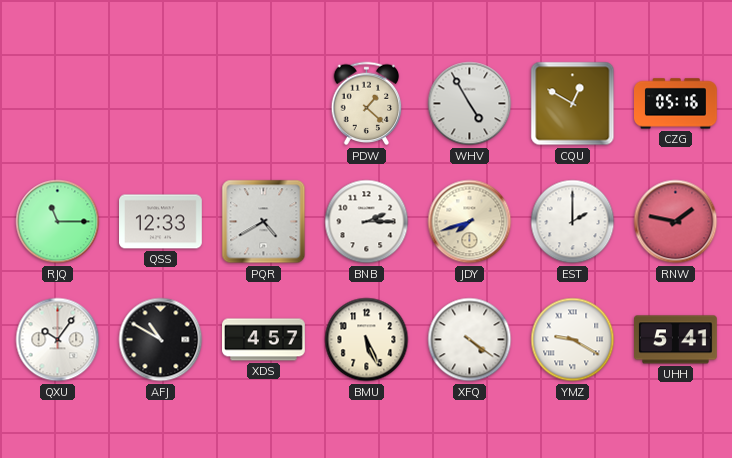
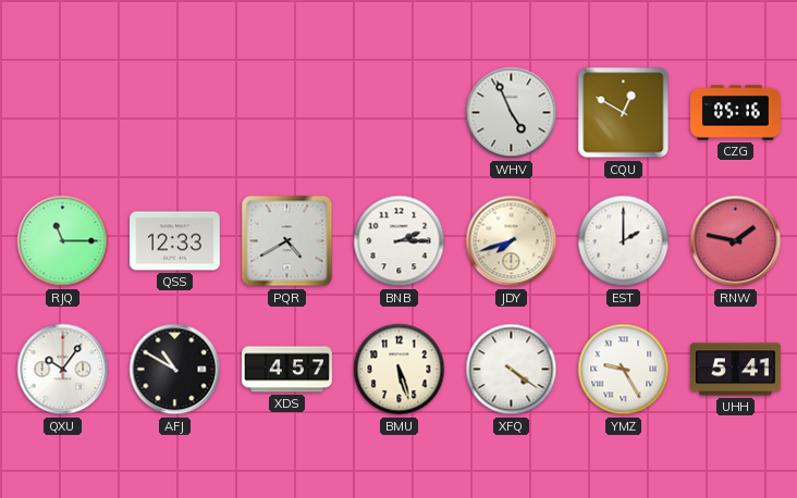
PDW: 1:22 -> none (367, 104)
WHV: 4:55 -> 4:56 (512, 113)
BMU: 5:26 -> 5:27 (400, 370)
YMZ: 9:20 -> 9:25 (624, 370)
